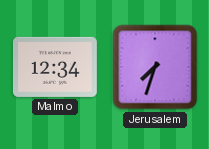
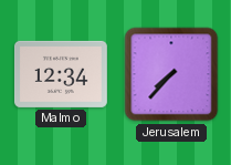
Jerusalem: 7:33 -> 7:37 (171, 74)
